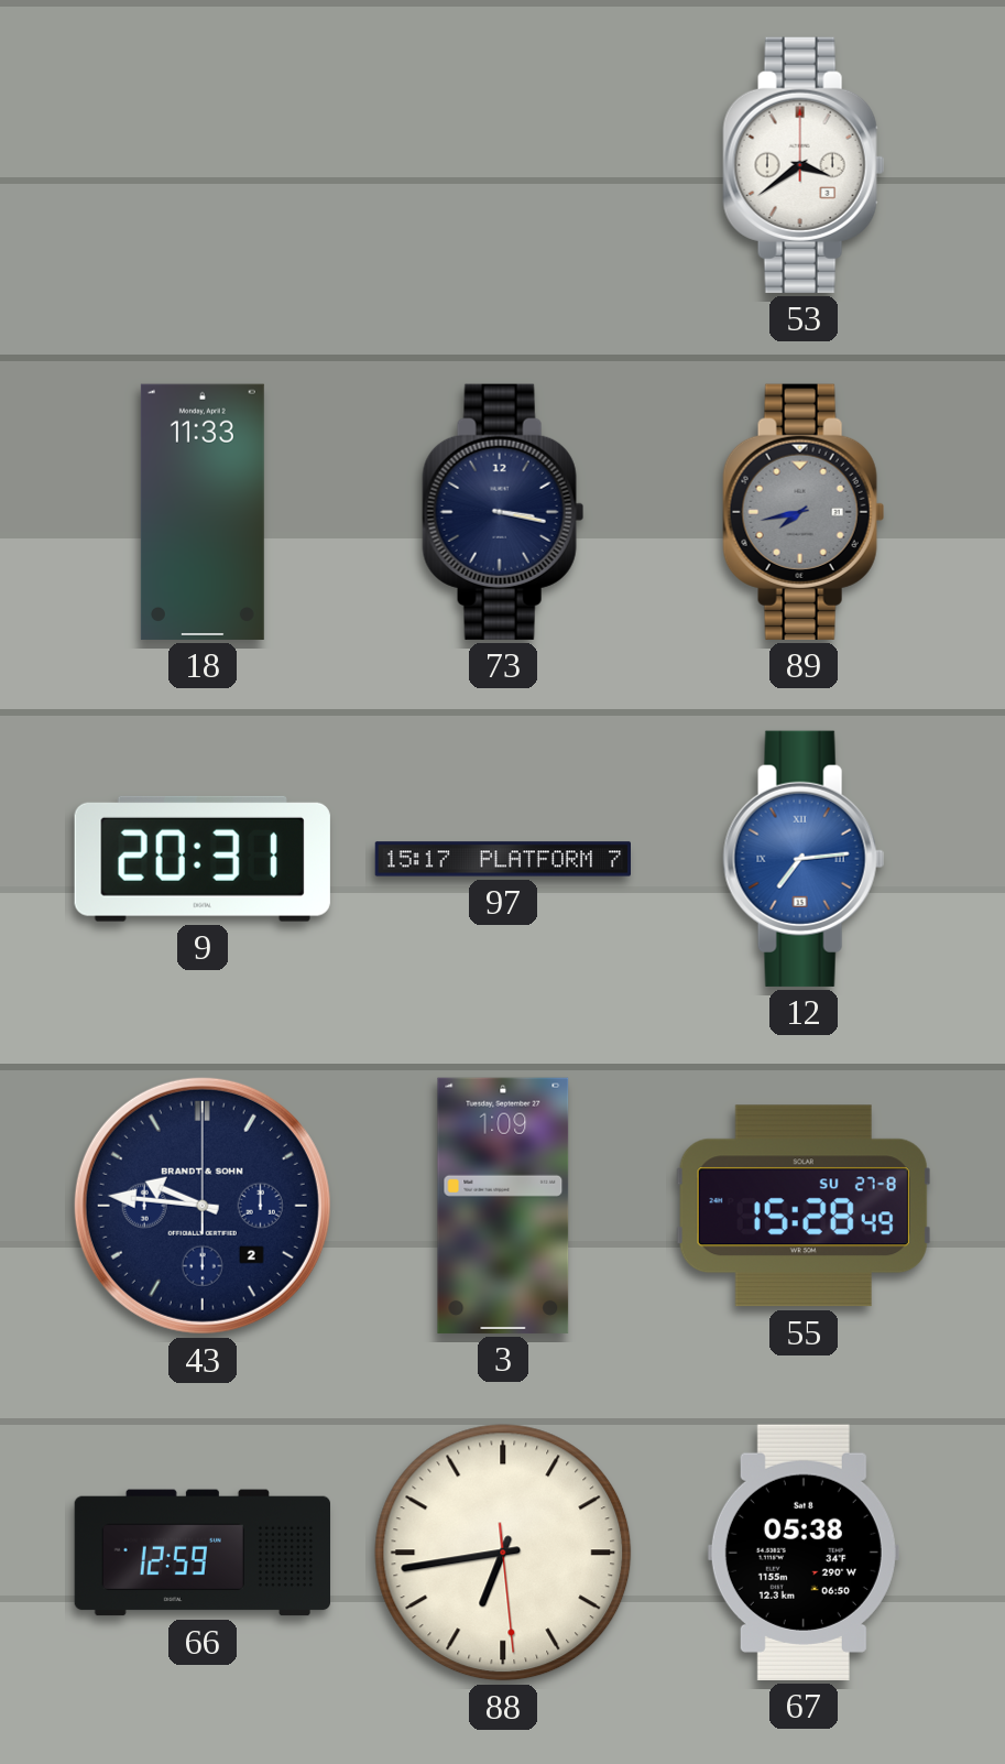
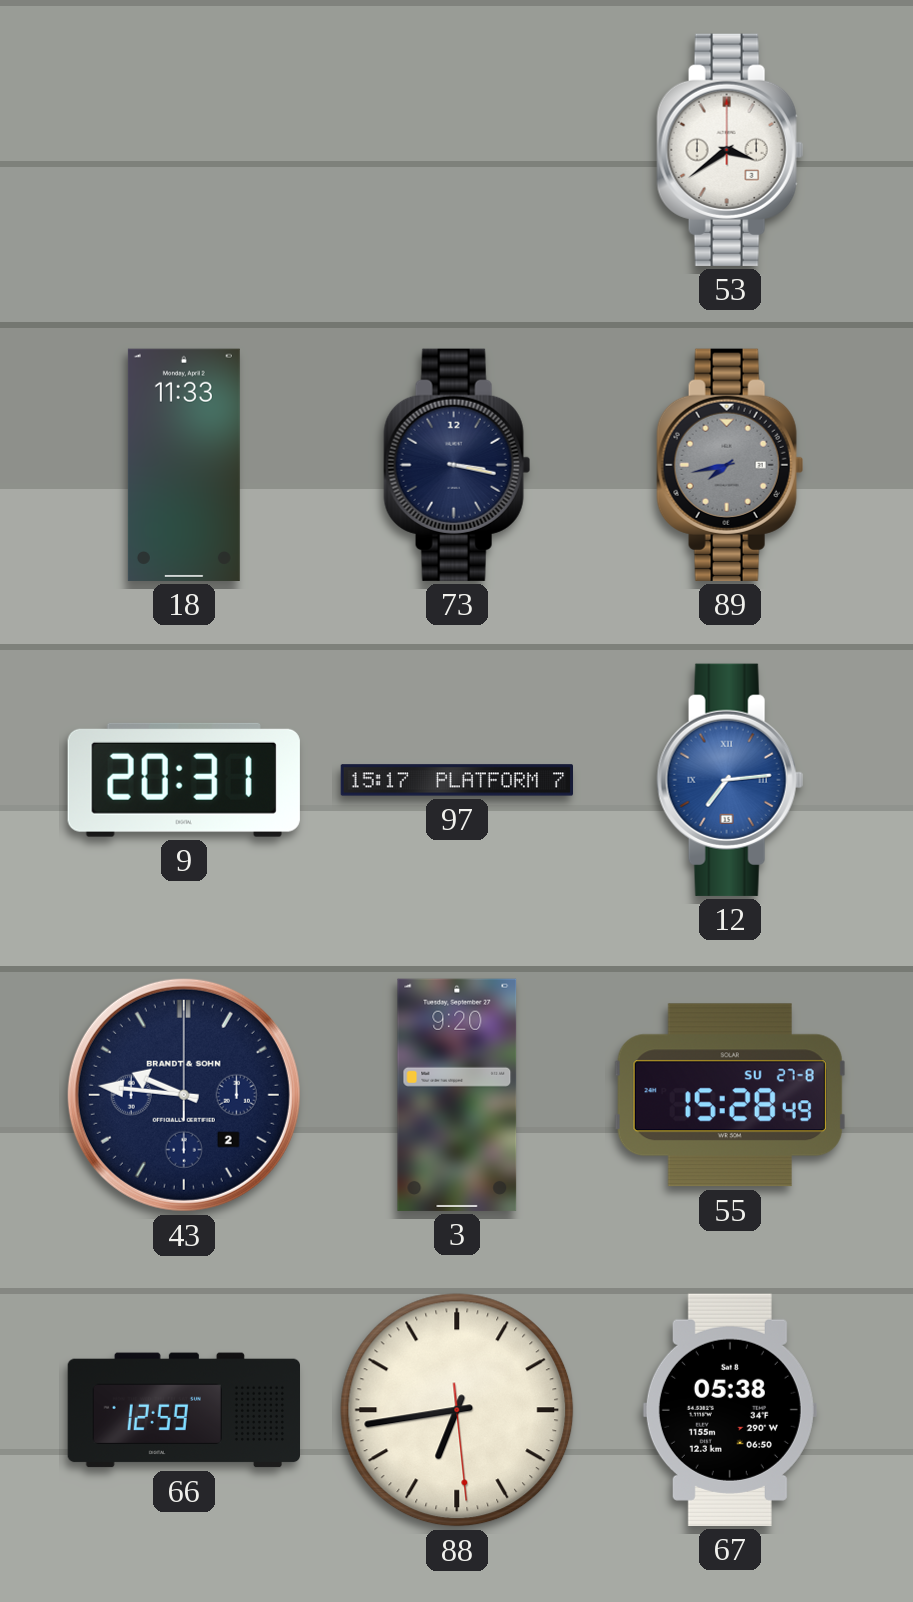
3: 1:09 -> 9:20 (457, 1095)
